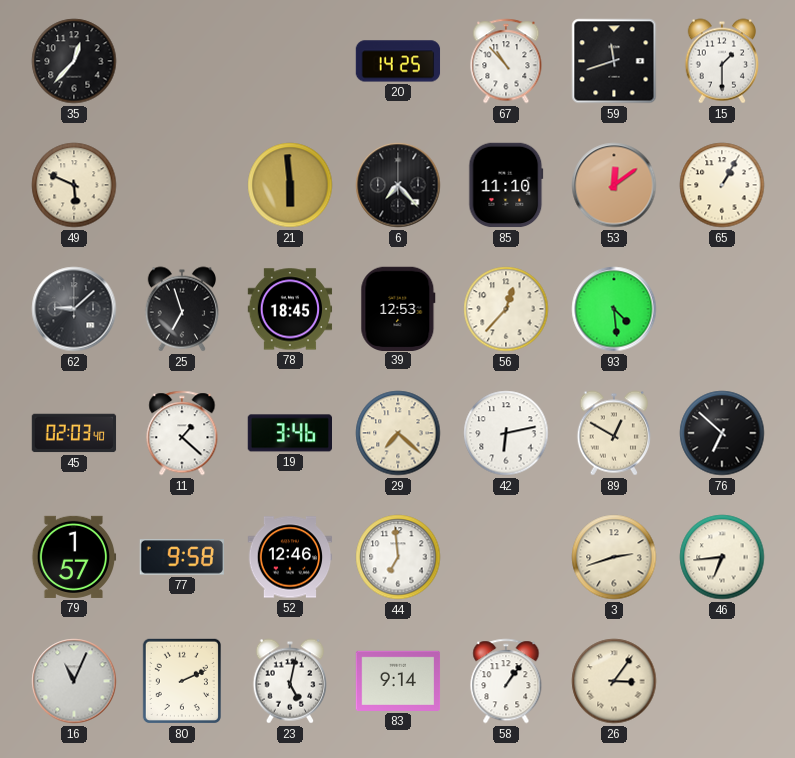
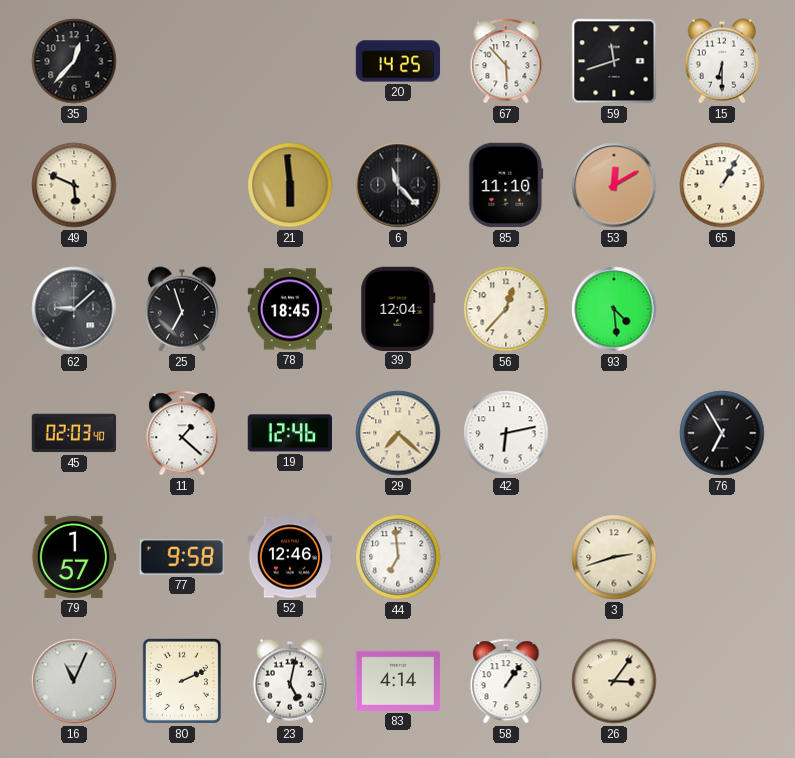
67: 10:53 -> 5:53 (506, 61)
15: 1:30 -> 6:30 (721, 61)
6: 7:23 -> 11:23 (398, 185)
53: 12:09 -> 12:10 (614, 185)
39: 12:53 -> 12:04 (398, 308)
19: 3:46 -> 12:46 (289, 433)
89: 12:50 -> none (613, 433)
76: 6:52 -> 6:55 (722, 433)
46: 6:44 -> none (722, 557)
83: 9:14 -> 4:14 (398, 681)
